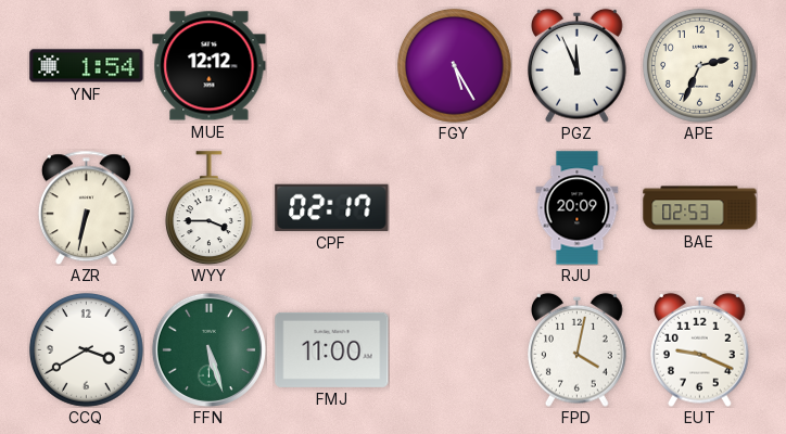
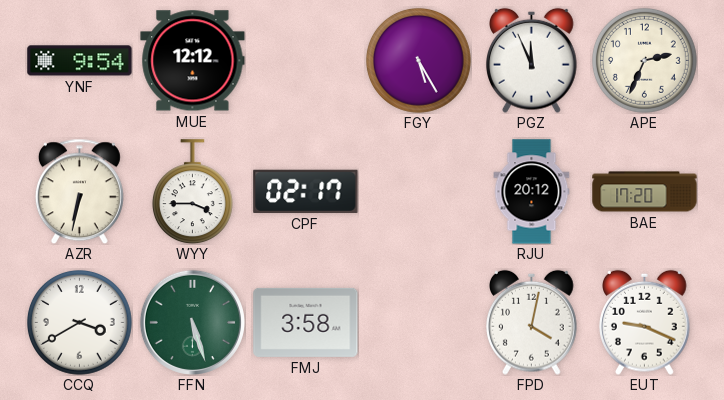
YNF: 1:54 -> 9:54 (80, 61)
RJU: 20:09 -> 20:12 (532, 192)
BAE: 02:53 -> 17:20 (645, 192)
FMJ: 11:00 -> 3:58 (306, 322)
